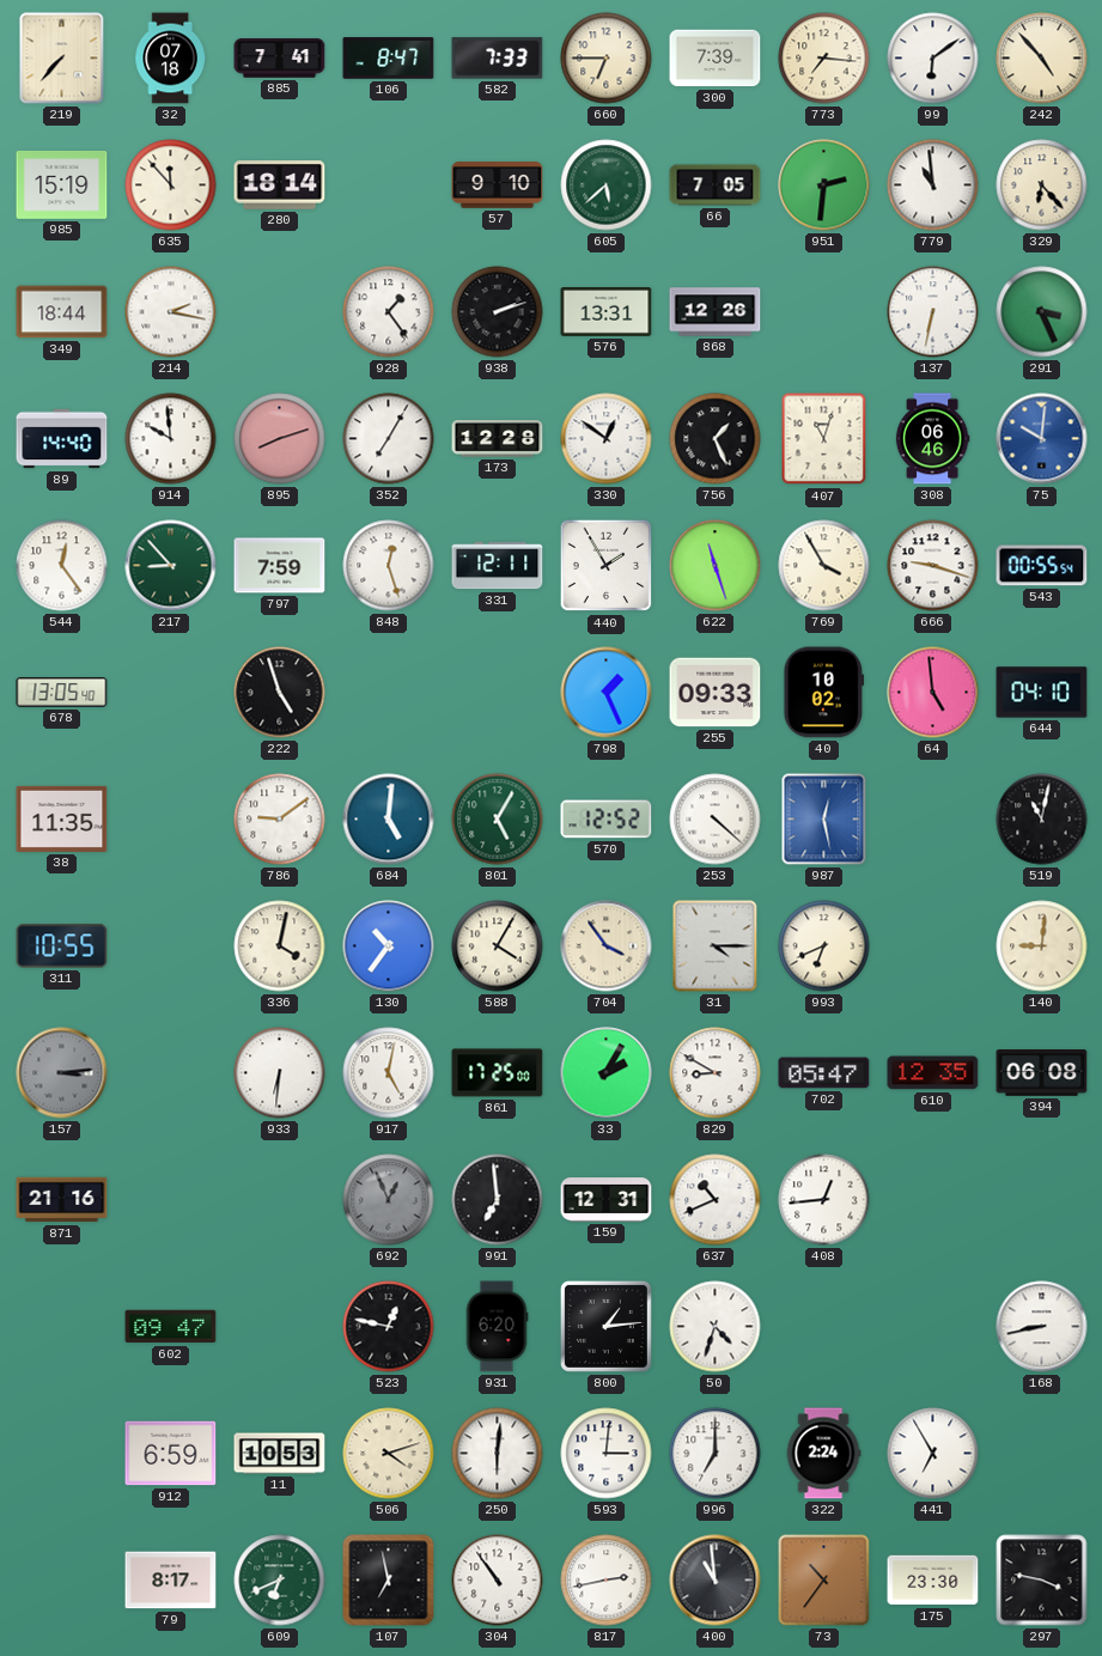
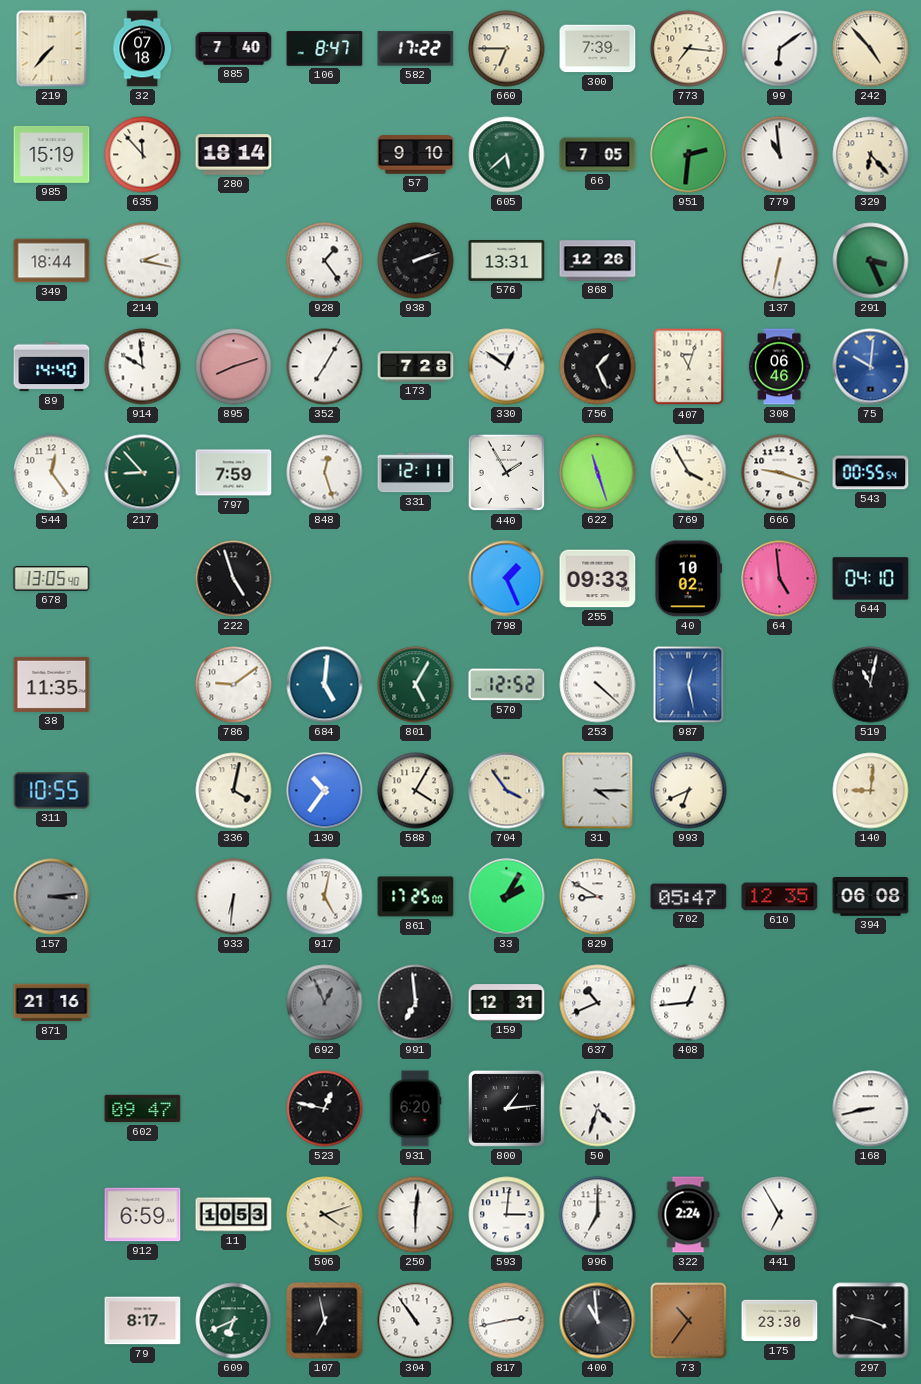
885: 7:41 -> 7:40 (234, 49)
582: 7:33 -> 17:22 (416, 49)
173: 12:28 -> 7:28 (416, 367)
